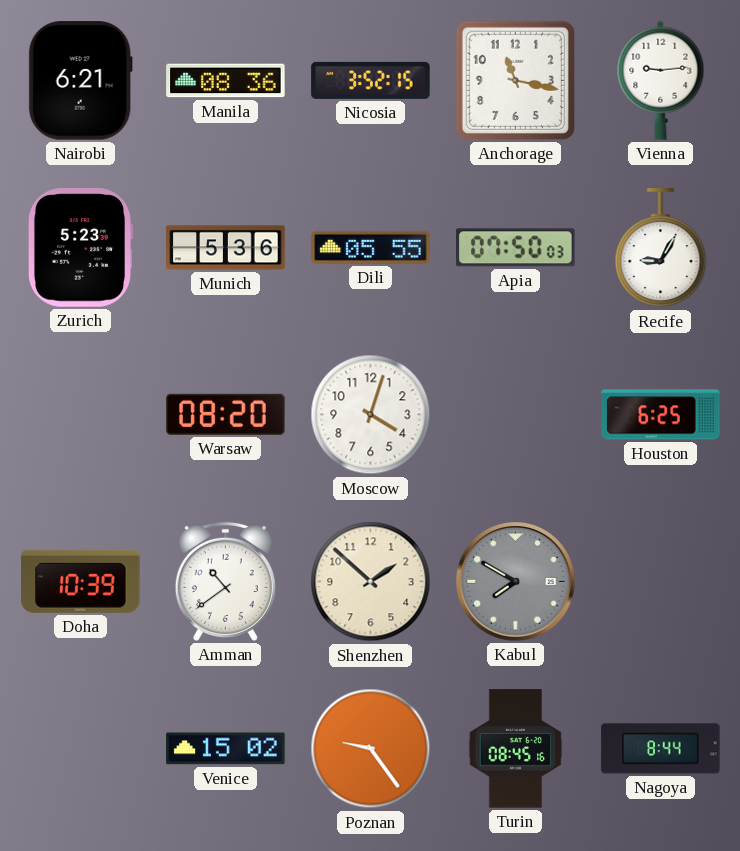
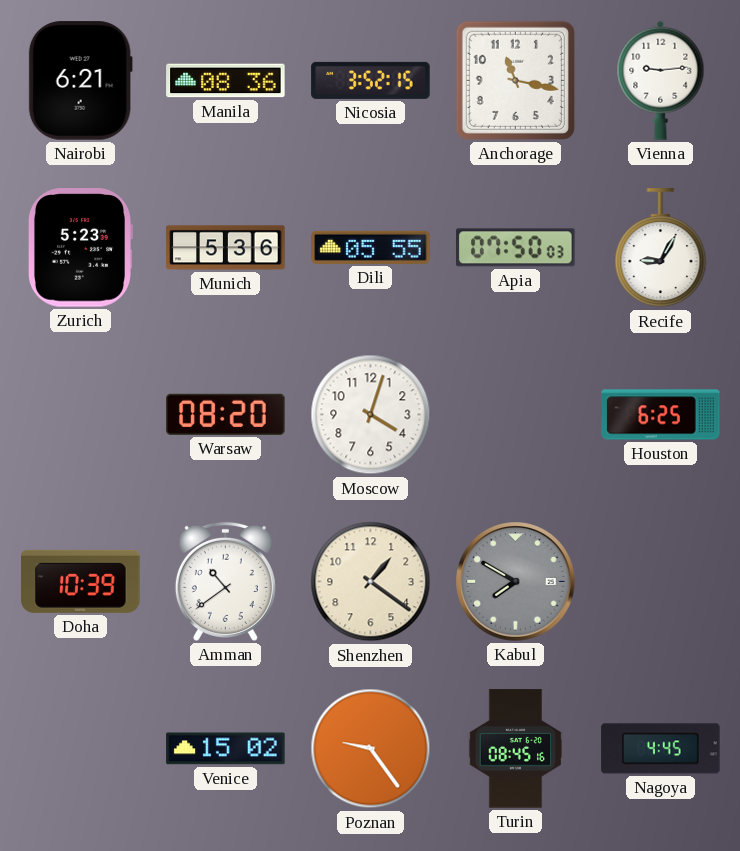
Shenzhen: 1:52 -> 1:21 (371, 582)
Nagoya: 8:44 -> 4:45 (661, 749)
